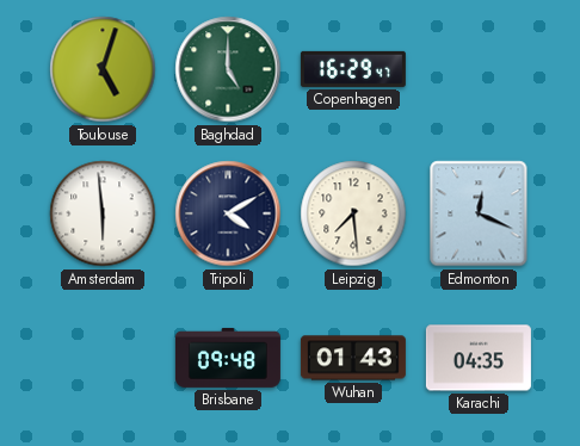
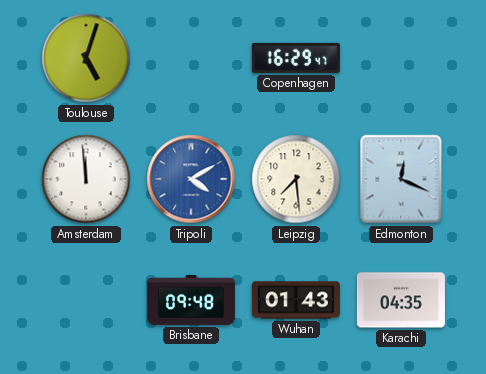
Baghdad: 5:00 -> none (228, 69)
Amsterdam: 5:59 -> 11:59 (86, 179)
Tripoli dial: navy -> blue (191, 179)
